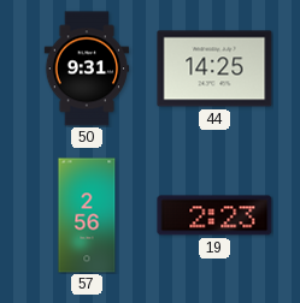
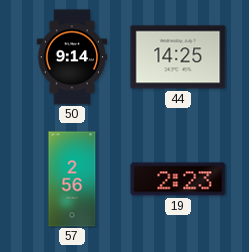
50: 9:31 -> 9:14 (72, 57)
